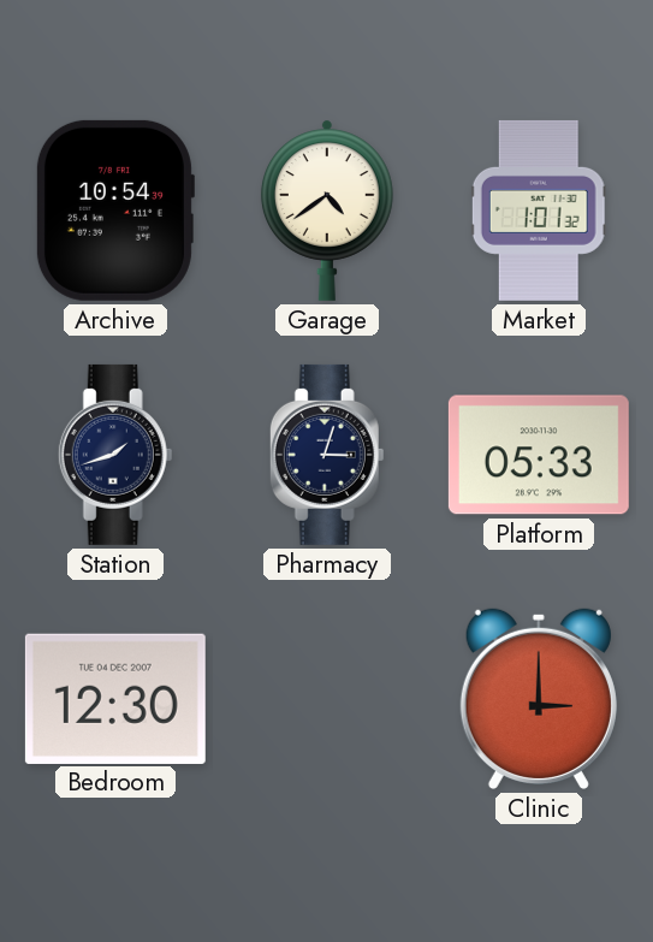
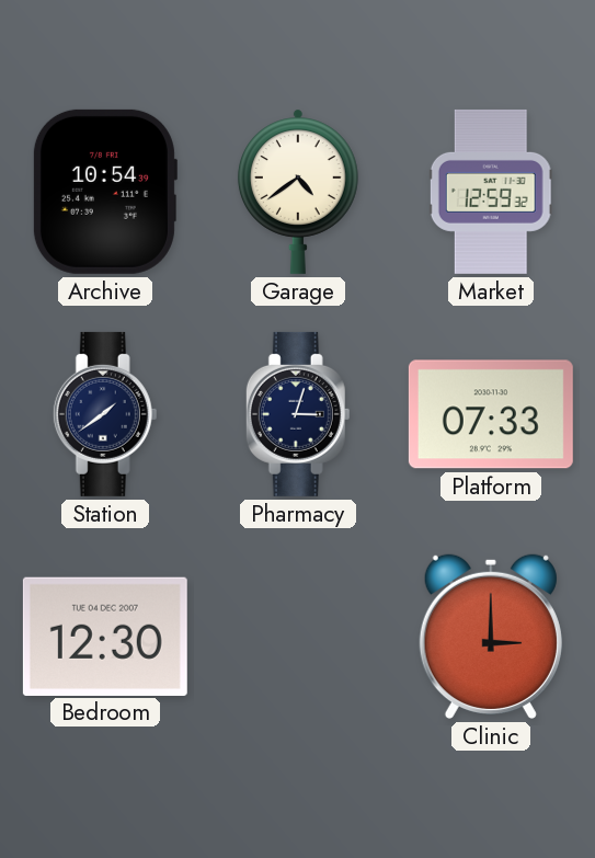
Market: 1:01 -> 12:59 (491, 192)
Station: 1:42 -> 1:39 (105, 414)
Platform: 05:33 -> 07:33 (491, 414)
